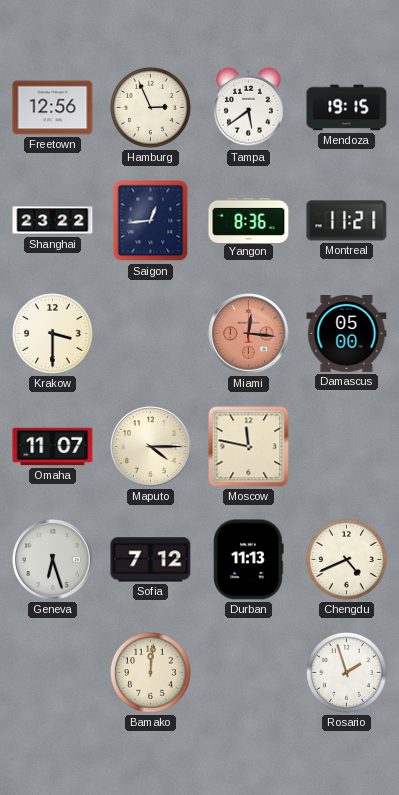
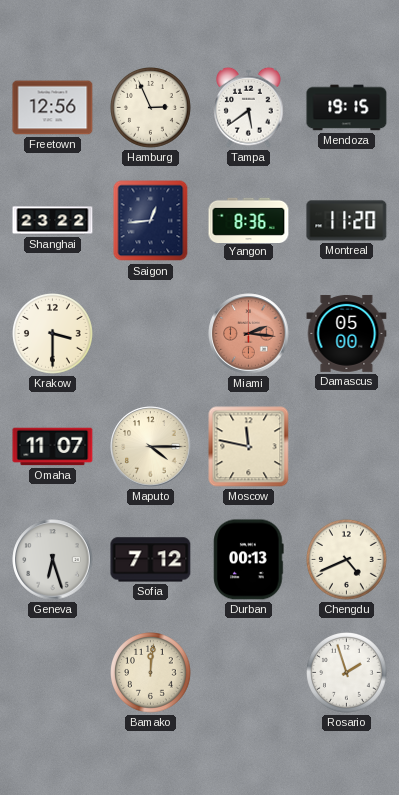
Montreal: 11:21 -> 11:20 (347, 221)
Miami: 12:16 -> 2:16 (249, 334)
Durban: 11:13 -> 00:13 (249, 560)
